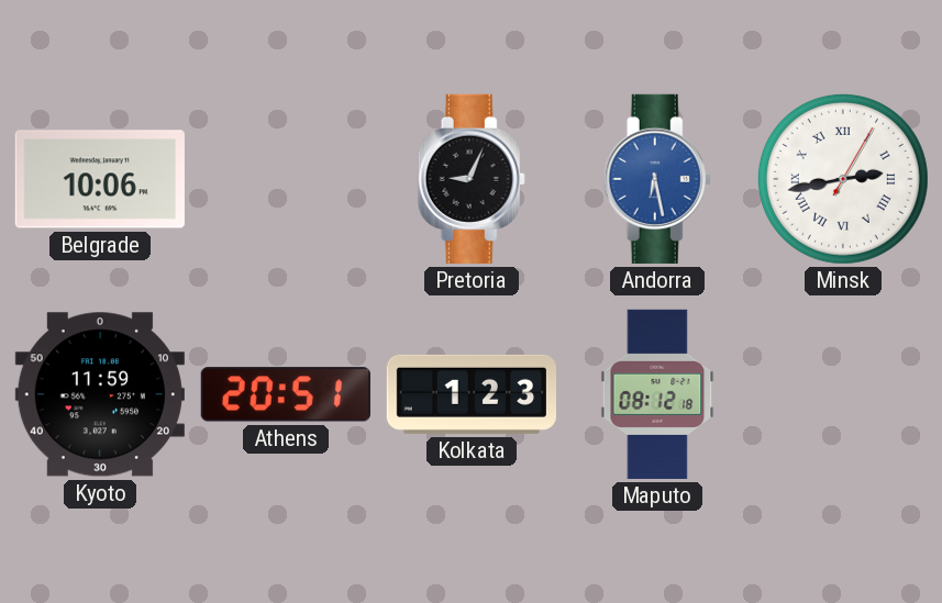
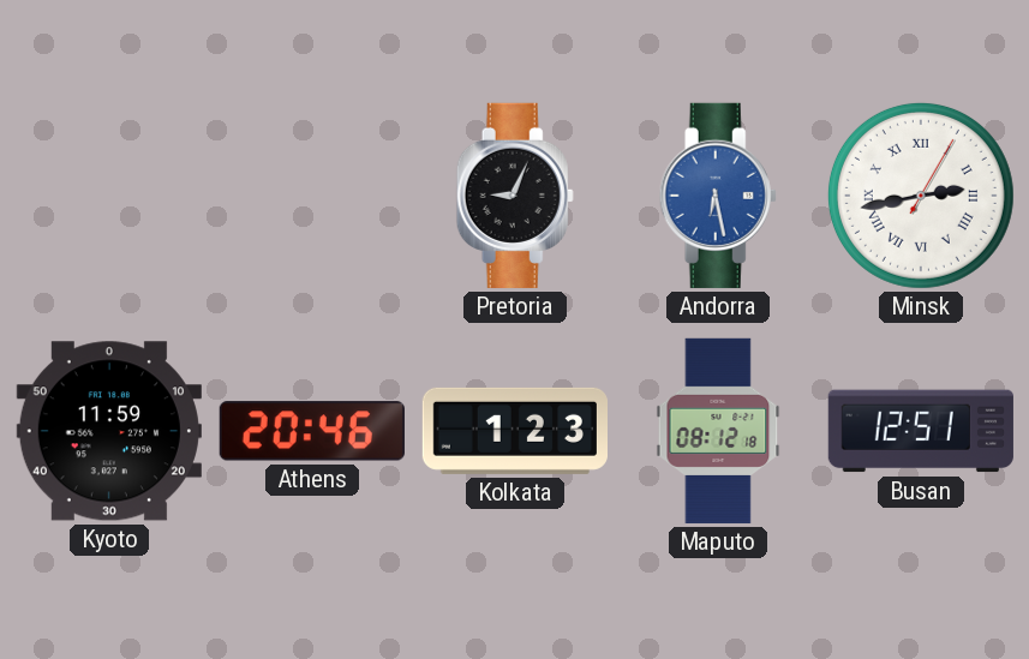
Belgrade: 10:06 -> none (100, 179)
Athens: 20:51 -> 20:46 (312, 431)
Busan: none -> 12:51 (921, 431)
